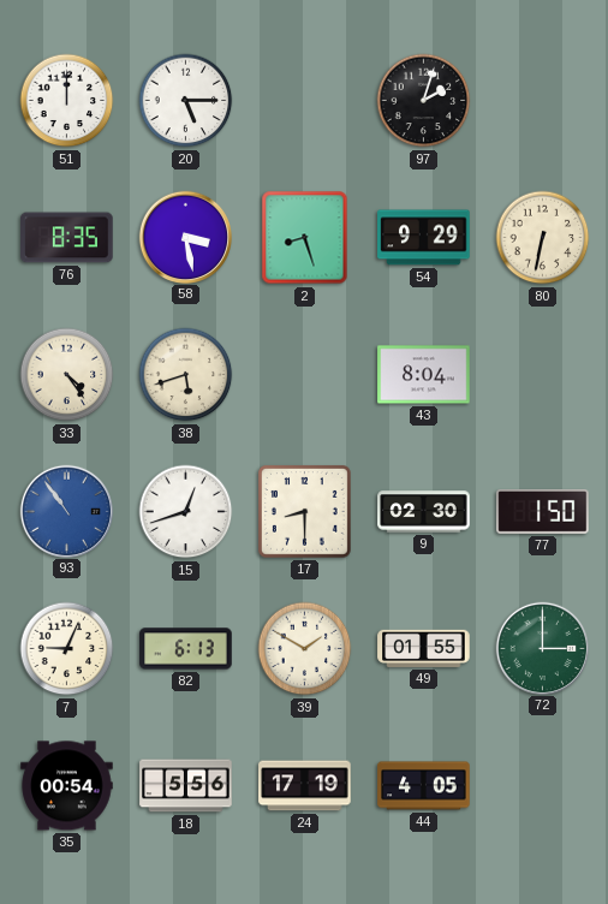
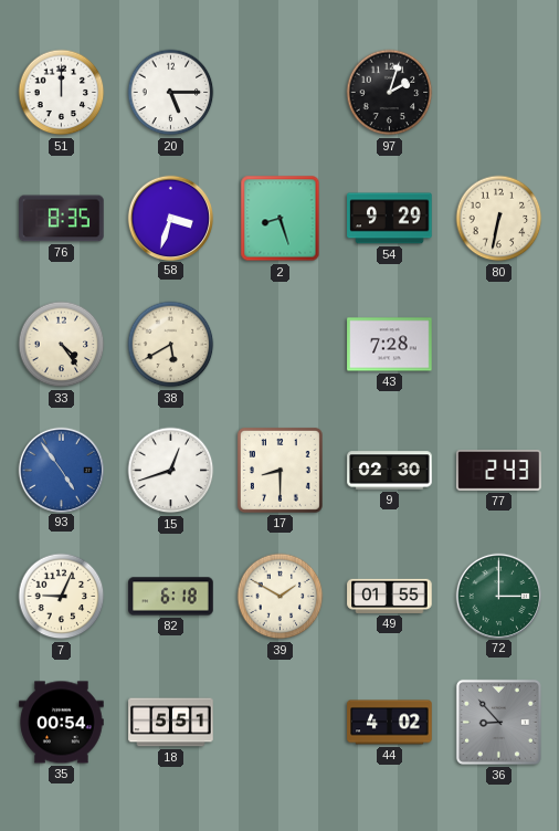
58: 3:28 -> 3:33 (170, 218)
38: 5:42 -> 5:40 (171, 345)
43: 8:04 -> 7:28 (390, 345)
93: 10:54 -> 4:54 (61, 470)
77: 1:50 -> 2:43 (499, 471)
82: 6:13 -> 6:18 (171, 597)
18: 5:56 -> 5:51 (171, 723)
24: 17:19 -> none (305, 786)
44: 4:05 -> 4:02 (390, 723)
36: none -> 8:53 (498, 722)
